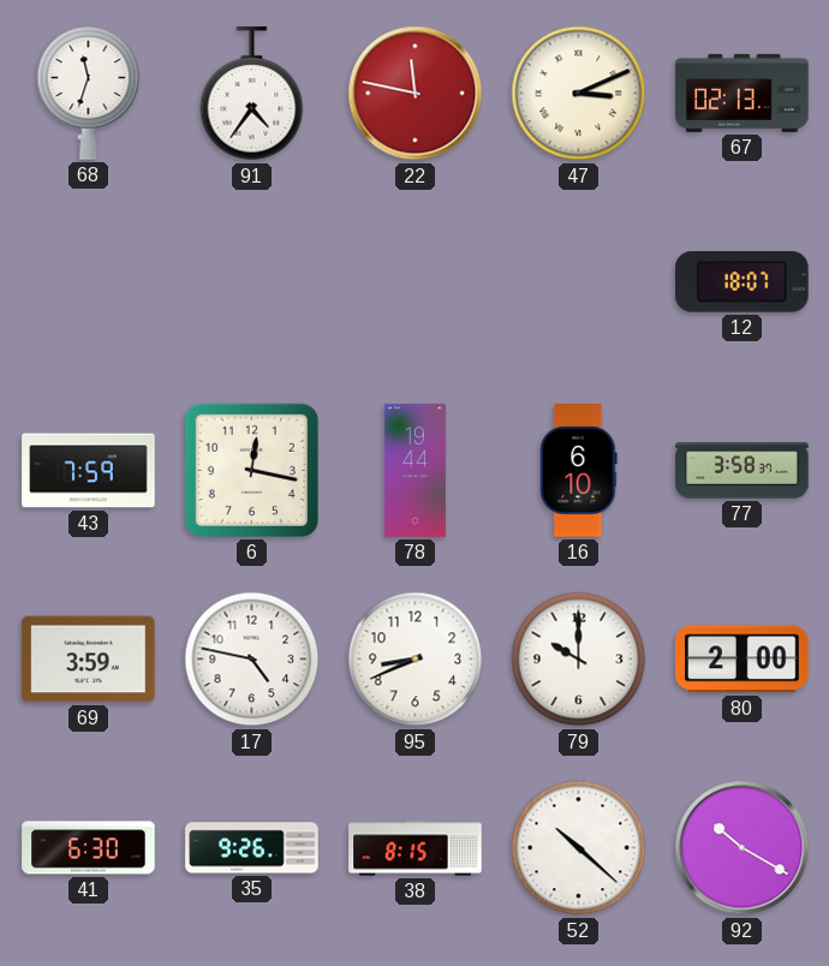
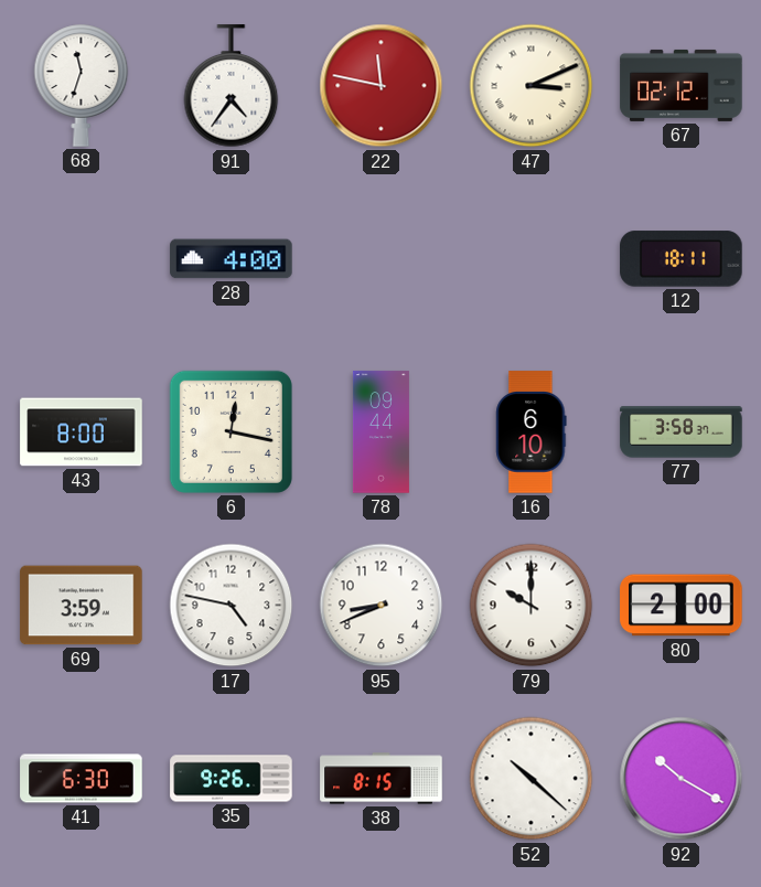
67: 02:13 -> 02:12 (682, 85)
28: none -> 4:00 (232, 259)
12: 18:07 -> 18:11 (682, 259)
43: 7:59 -> 8:00 (82, 432)
78: 19:44 -> 09:44 (380, 432)
